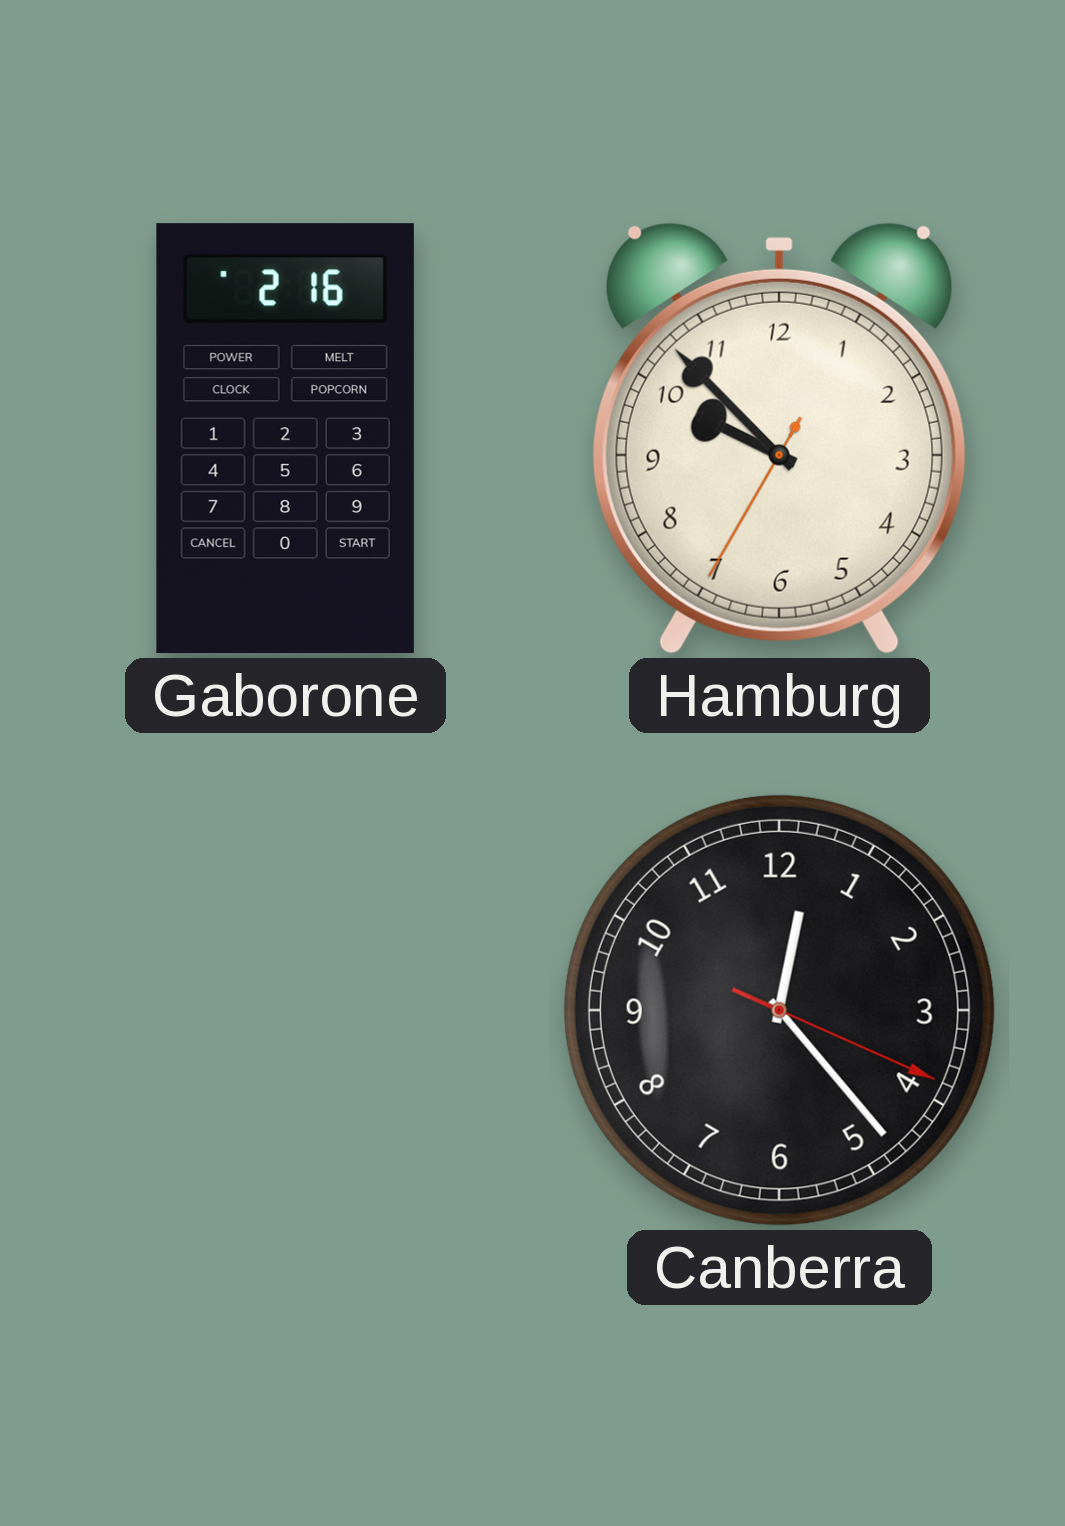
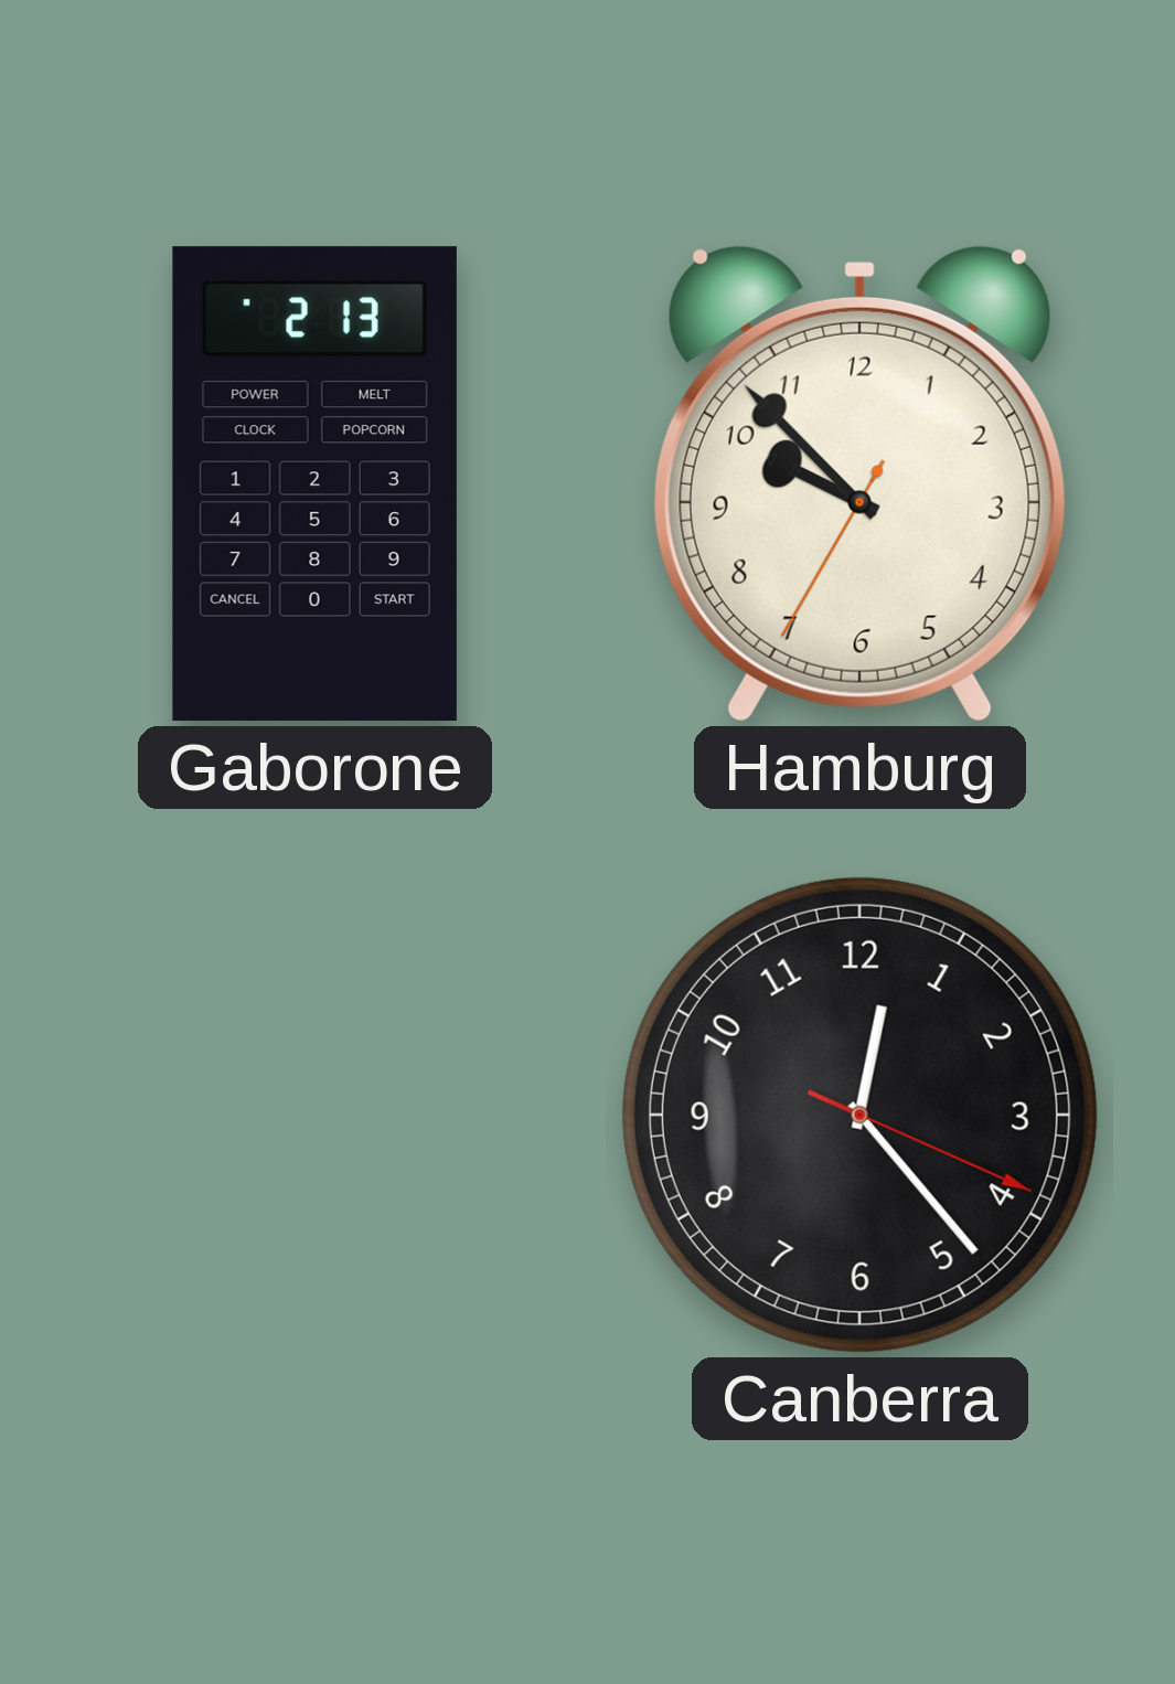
Gaborone: 2:16 -> 2:13 (314, 484)
